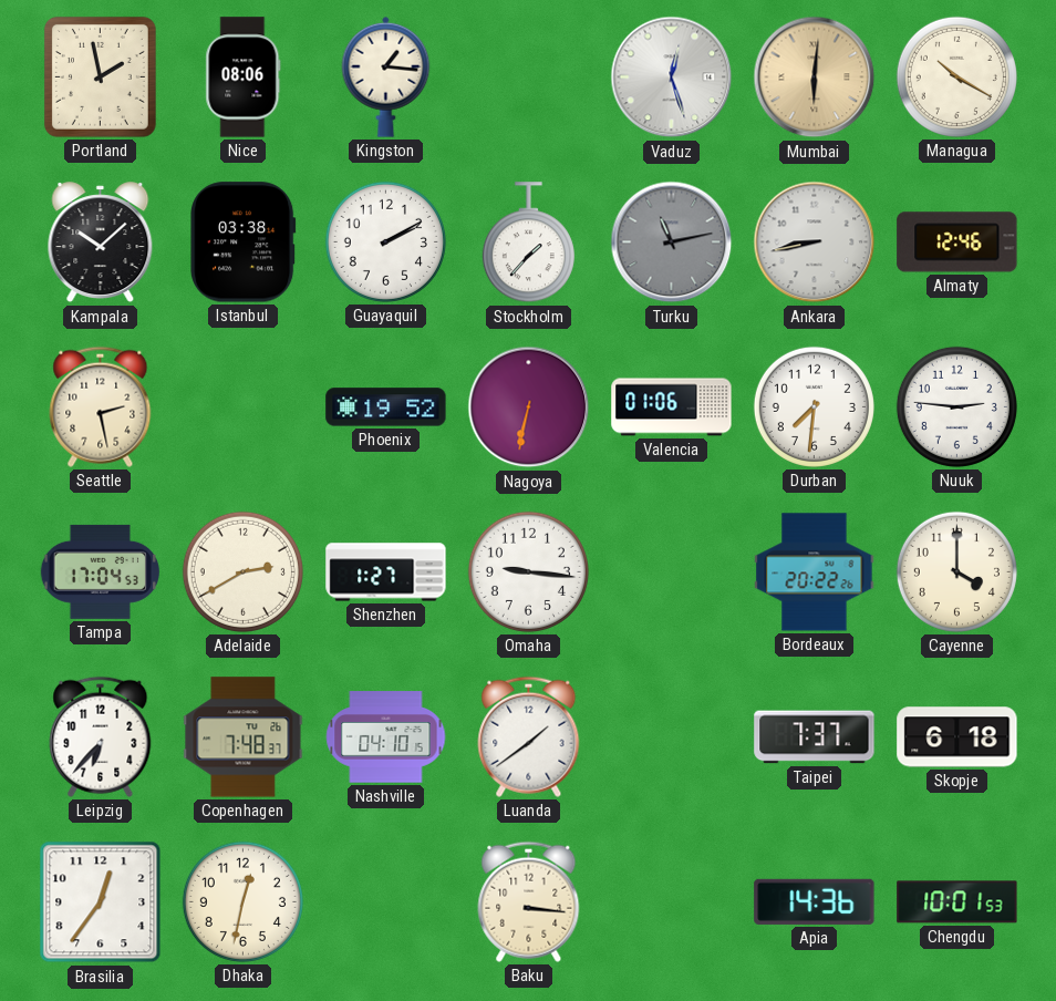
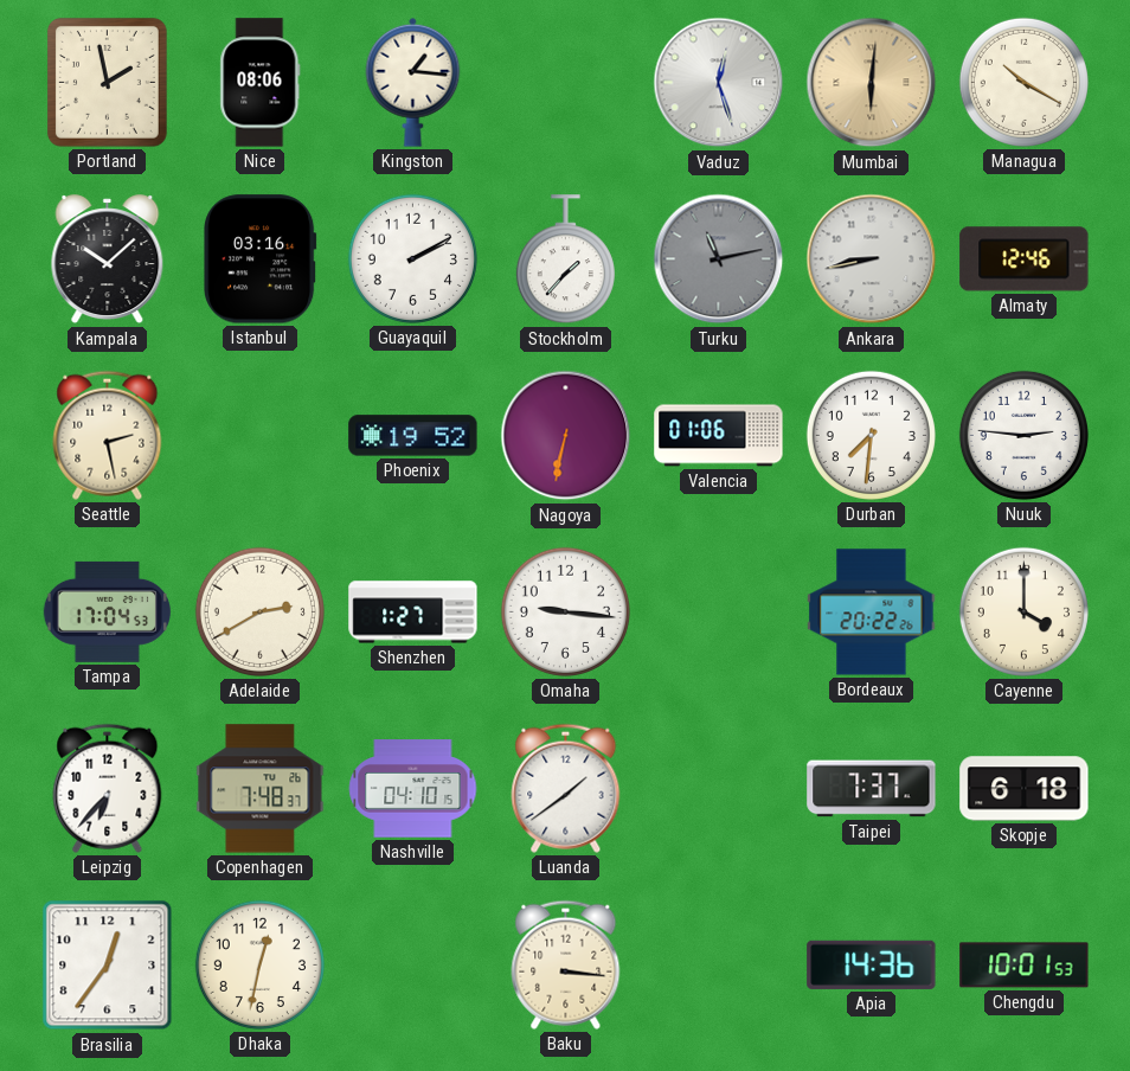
Istanbul: 03:38 -> 03:16 (261, 259)
